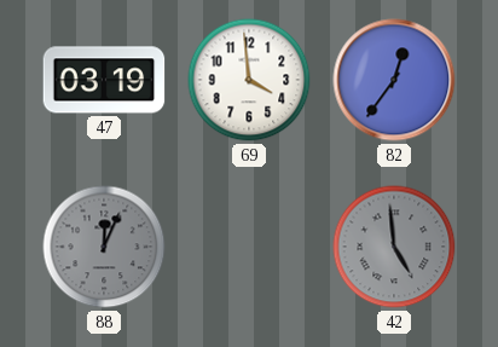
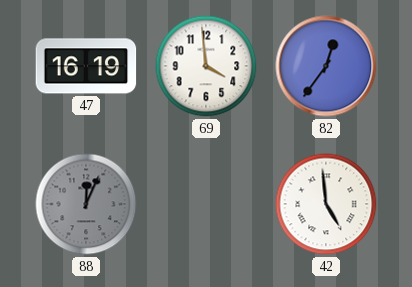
47: 03:19 -> 16:19 (86, 66)
42 dial: grey -> white (326, 204)
